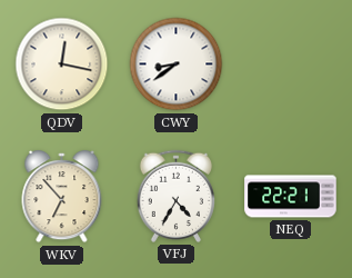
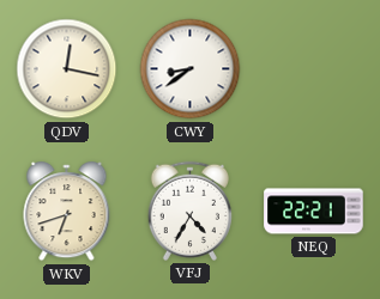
WKV: 6:53 -> 6:42 (67, 212)
